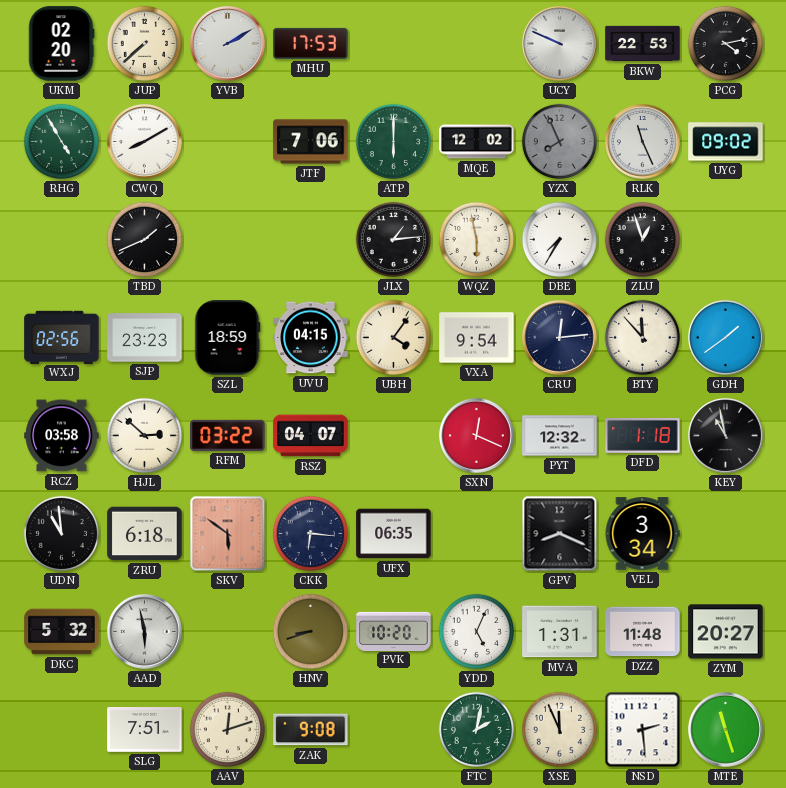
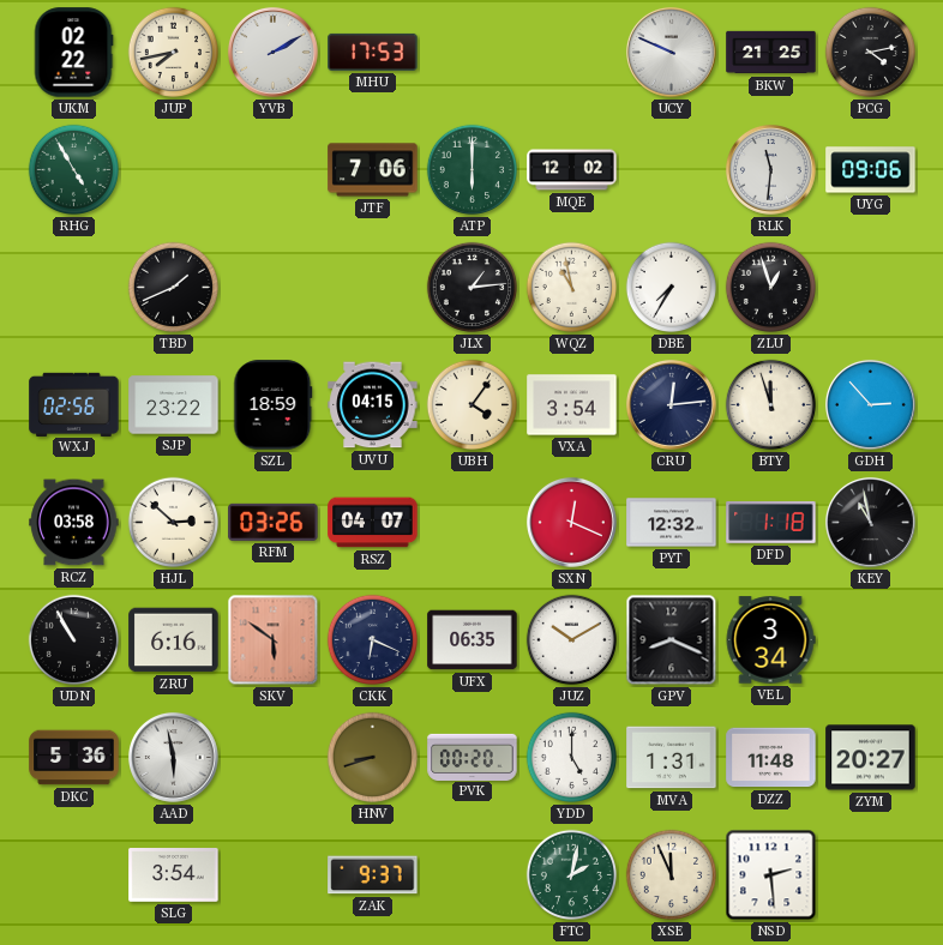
UKM: 02:20 -> 02:22 (73, 53)
JUP: 7:38 -> 7:43 (174, 53)
BKW: 22:53 -> 21:25 (771, 53)
CWQ: 8:10 -> none (144, 141)
YZX: 7:56 -> none (560, 142)
RLK: 11:26 -> 11:31 (770, 169)
UYG: 09:02 -> 09:06 (871, 170)
WQZ: 5:58 -> 10:58 (572, 288)
SJP: 23:23 -> 23:22 (174, 405)
VXA: 9:54 -> 3:54 (572, 405)
BTY: 11:53 -> 11:57 (771, 405)
GDH: 1:39 -> 2:53 (870, 404)
RFM: 03:22 -> 03:26 (274, 522)
UDN: 10:59 -> 10:55 (74, 640)
ZRU: 6:18 -> 6:16 (174, 640)
CKK: 6:16 -> 6:19 (373, 640)
JUZ: none -> 10:10 (572, 640)
DKC: 5:32 -> 5:36 (74, 758)
PVK: 10:20 -> 00:20 (473, 757)
YDD: 5:04 -> 5:00 (572, 758)
SLG: 7:51 -> 3:54 (174, 875)
AAV: 12:12 -> none (228, 730)
ZAK: 9:08 -> 9:37 (373, 875)
MTE: 11:27 -> none (725, 729)
